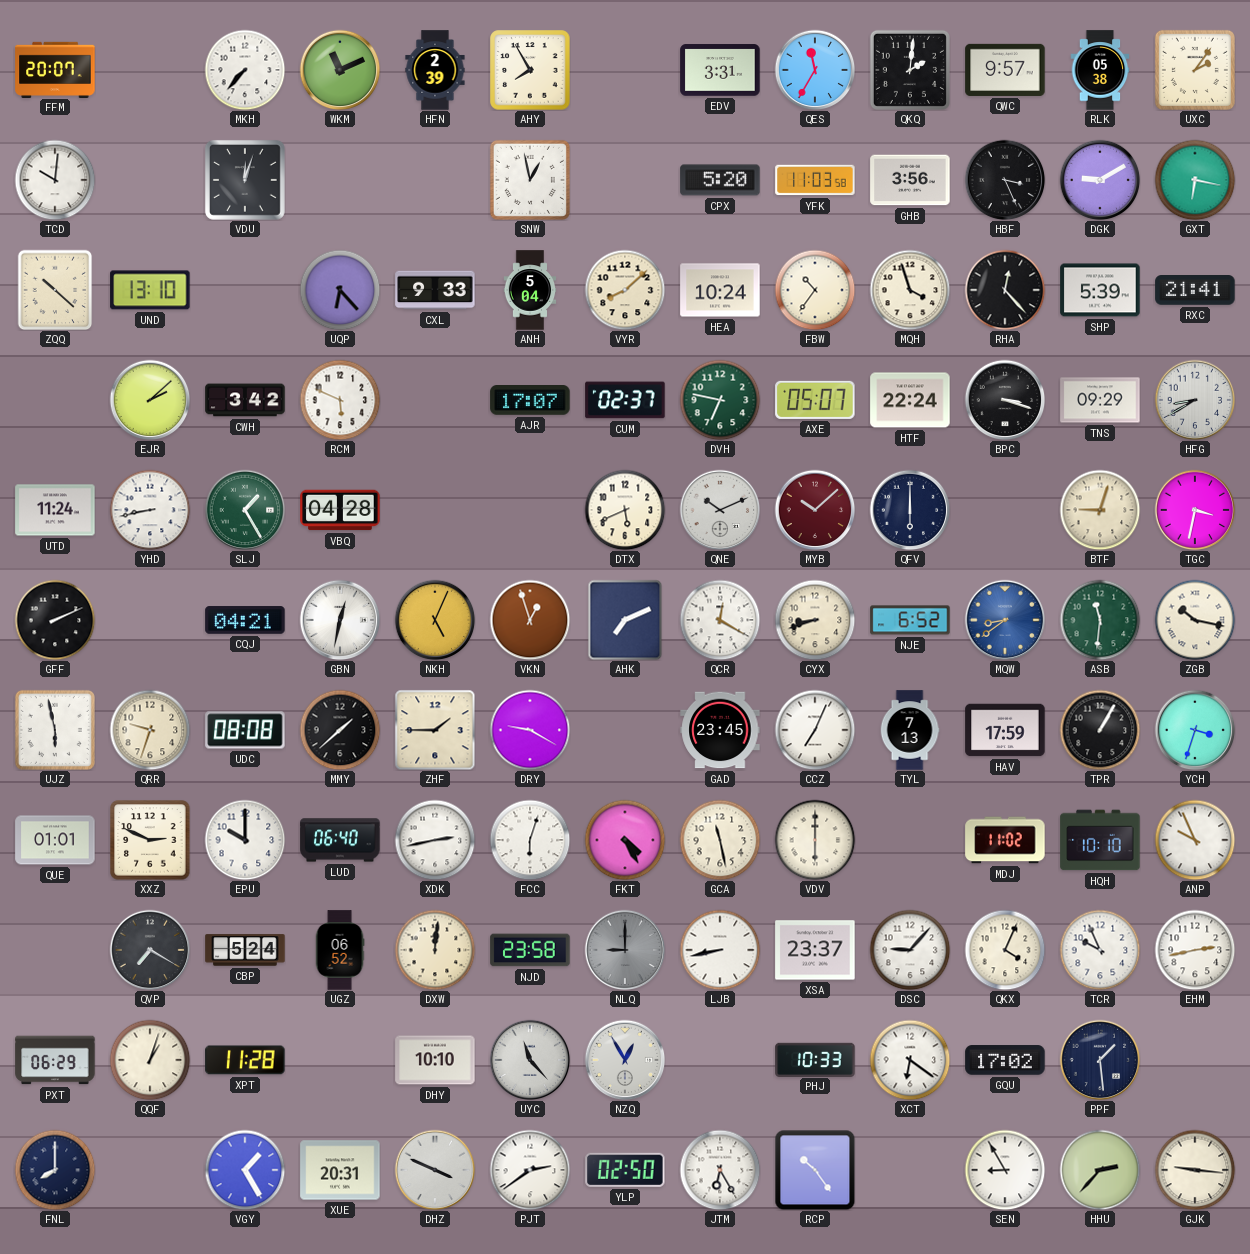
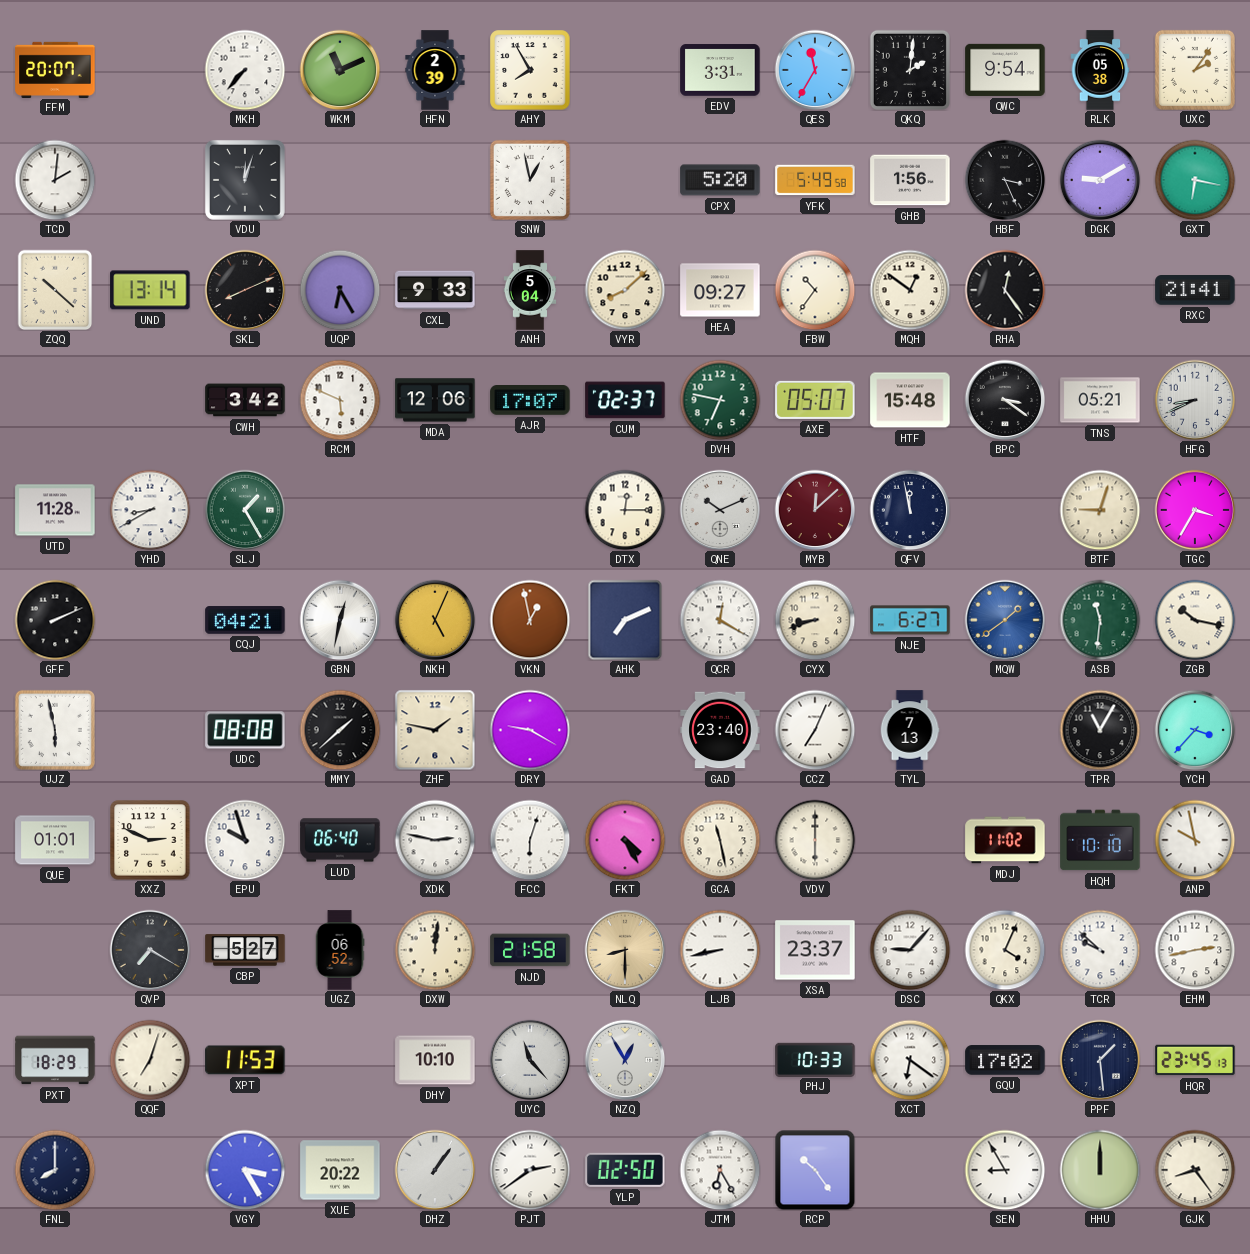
QWC: 9:57 -> 9:54 (1005, 70)
TCD: 10:01 -> 2:01 (55, 180)
YFK: 11:03 -> 5:49 (815, 180)
GHB: 3:56 -> 1:56 (910, 180)
UND: 13:10 -> 13:14 (150, 290)
SKL: none -> 8:11 (245, 290)
UQP: 6:23 -> 6:25 (340, 290)
HEA: 10:24 -> 09:27 (720, 290)
MQH: 3:57 -> 12:51 (910, 290)
RHA: 12:23 -> 12:24 (1005, 290)
SHP: 5:39 -> none (1100, 290)
EJR: 2:08 -> none (150, 400)
MDA: none -> 12:06 (435, 400)
HTF: 22:24 -> 15:48 (910, 400)
BPC: 3:18 -> 3:21 (1005, 400)
TNS: 09:29 -> 05:21 (1100, 400)
HFG: 8:40 -> 8:41 (1195, 400)
UTD: 11:24 -> 11:28 (55, 510)
YHD: 8:43 -> 8:40 (150, 510)
VBQ: 04:28 -> none (340, 510)
DTX: 5:41 -> 12:15 (625, 510)
MYB: 10:08 -> 12:08 (815, 510)
QFV: 6:00 -> 11:58 (910, 510)
TGC: 3:32 -> 3:35 (1195, 510)
VKN: 12:57 -> 12:58 (530, 620)
NJE: 6:52 -> 6:27 (910, 620)
MQW: 8:39 -> 1:39 (1005, 620)
QRR: 9:33 -> none (150, 730)
ZHF: 1:45 -> 1:47 (435, 730)
GAD: 23:45 -> 23:40 (720, 730)
HAV: 17:59 -> none (1005, 730)
TPR: 1:05 -> 11:05 (1100, 730)
YCH: 3:33 -> 3:37 (1195, 730)
EPU: 10:00 -> 9:57 (245, 840)
XDK: 2:43 -> 2:47 (435, 840)
ANP: 9:56 -> 9:58 (1195, 840)
CBP: 5:24 -> 5:27 (245, 950)
NJD: 23:58 -> 21:58 (530, 950)
NLQ: 9:00 -> 8:30 (625, 950)
NLQ dial: grey -> champagne (625, 950)
TCR: 9:56 -> 9:52 (1100, 950)
PXT: 06:29 -> 18:29 (55, 1060)
QQF: 1:03 -> 7:03 (150, 1060)
XPT: 11:28 -> 11:53 (245, 1060)
HQR: none -> 23:45 (1195, 1060)
VGY: 1:25 -> 3:25 (245, 1170)
XUE: 20:31 -> 20:22 (340, 1170)
DHZ: 3:49 -> 1:06 (435, 1170)
HHU: 2:37 -> 12:00 (1100, 1170)
GJK: 9:16 -> 8:24 (1195, 1170)
